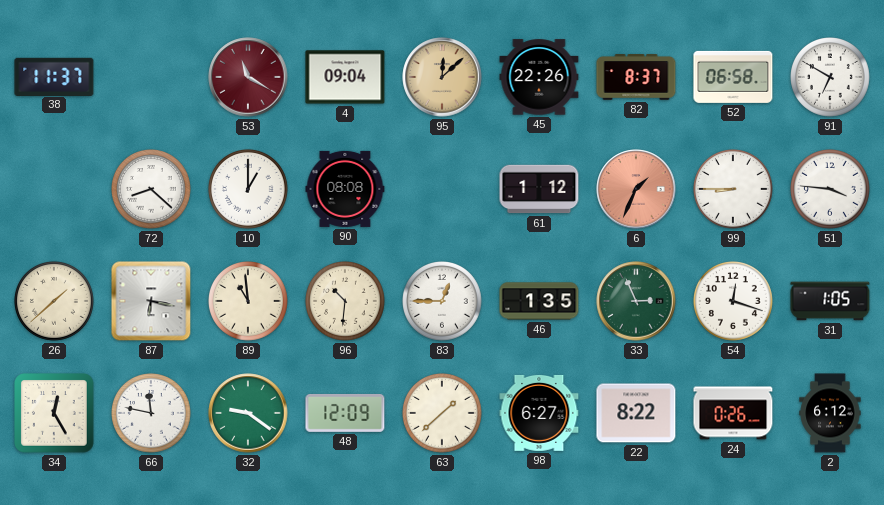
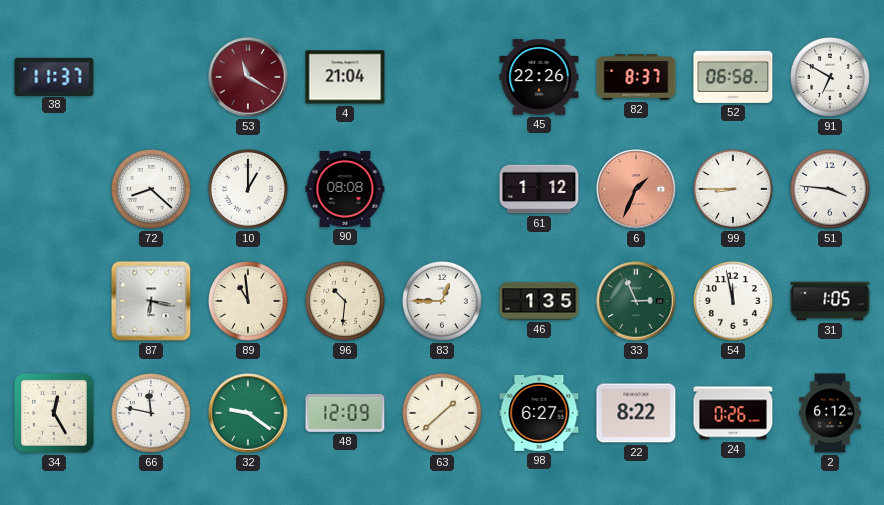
4: 09:04 -> 21:04 (345, 77)
95: 12:08 -> none (442, 77)
26: 1:38 -> none (55, 302)
54: 12:18 -> 11:58 (734, 302)
